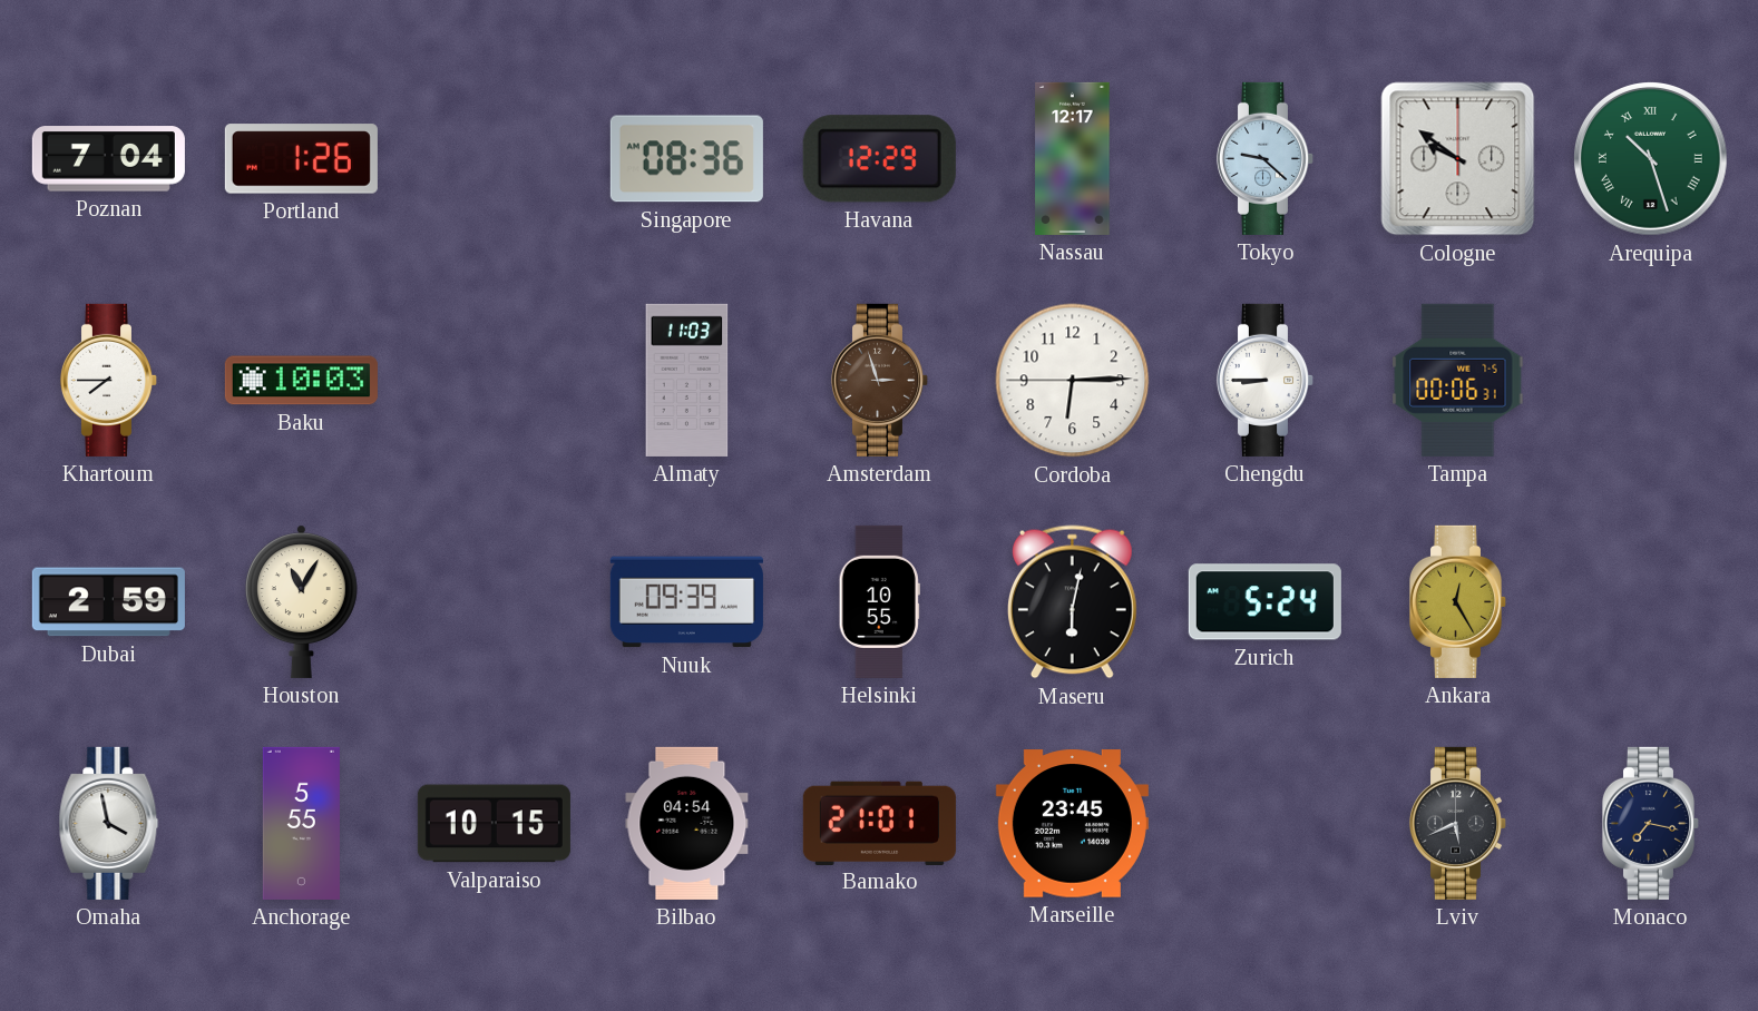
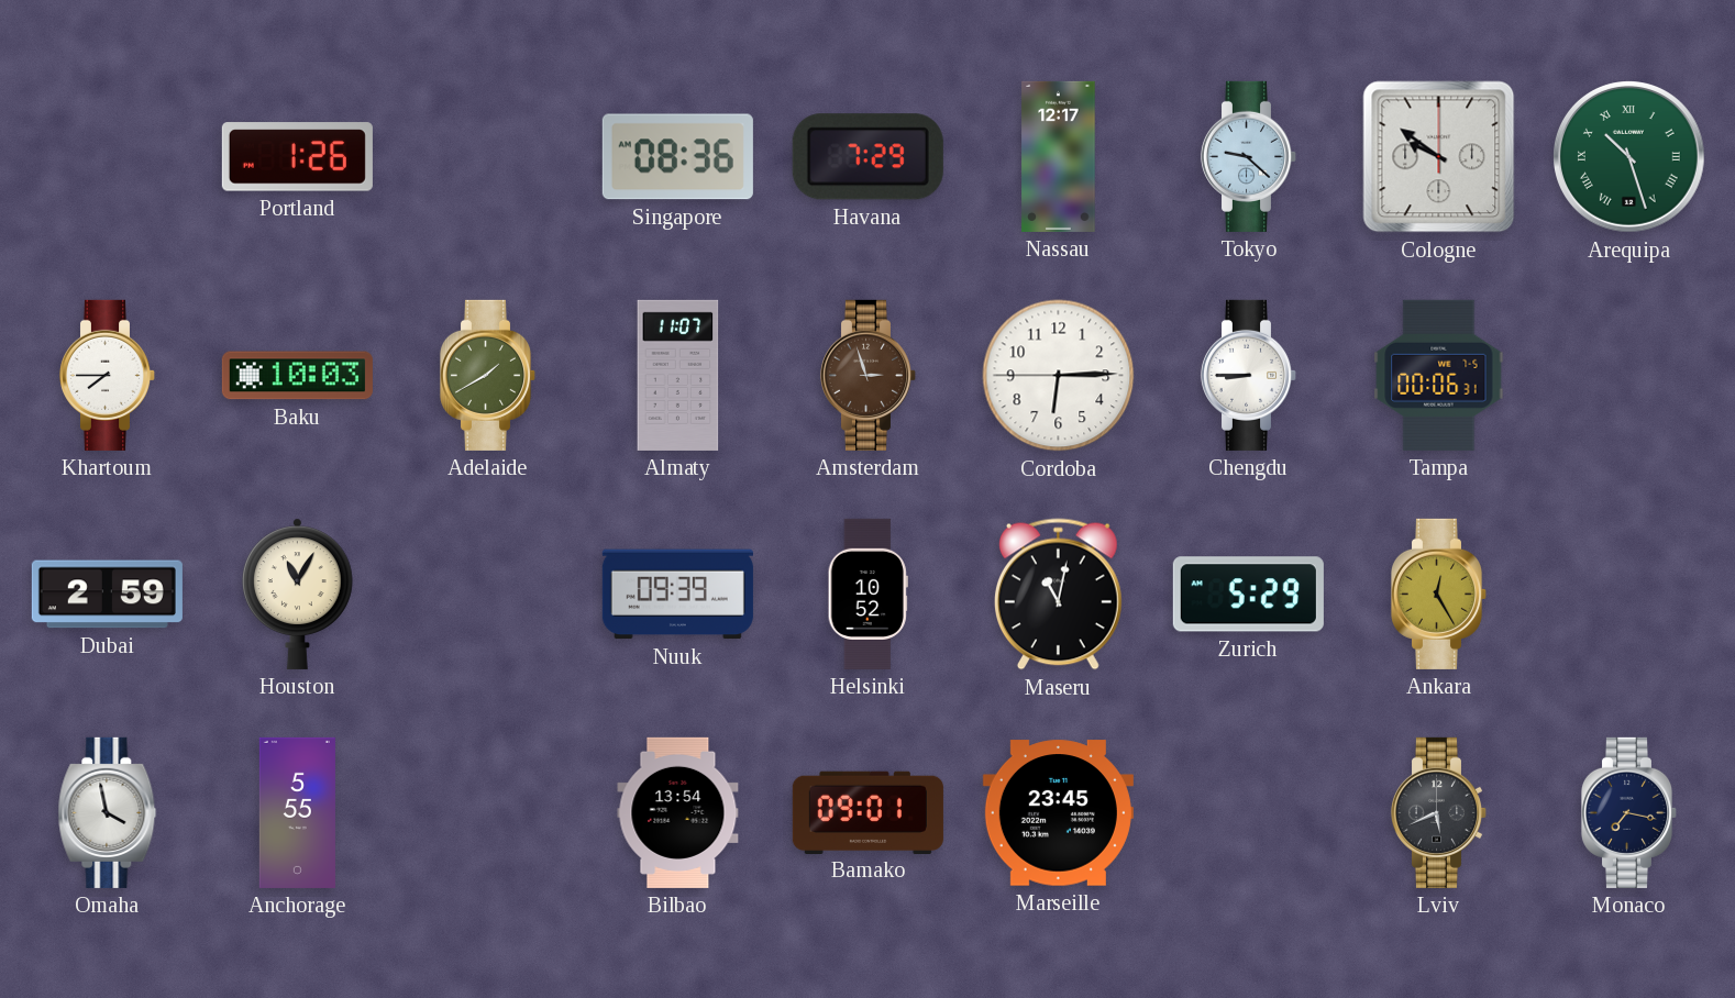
Poznan: 7:04 -> none (108, 159)
Havana: 12:29 -> 7:29 (867, 157)
Adelaide: none -> 1:40 (488, 375)
Almaty: 11:03 -> 11:07 (678, 375)
Helsinki: 10:55 -> 10:52 (867, 594)
Maseru: 6:02 -> 11:02 (1058, 595)
Zurich: 5:24 -> 5:29 (1248, 595)
Valparaiso: 10:15 -> none (494, 824)
Bilbao: 04:54 -> 13:54 (678, 812)
Bamako: 21:01 -> 09:01 (867, 812)
